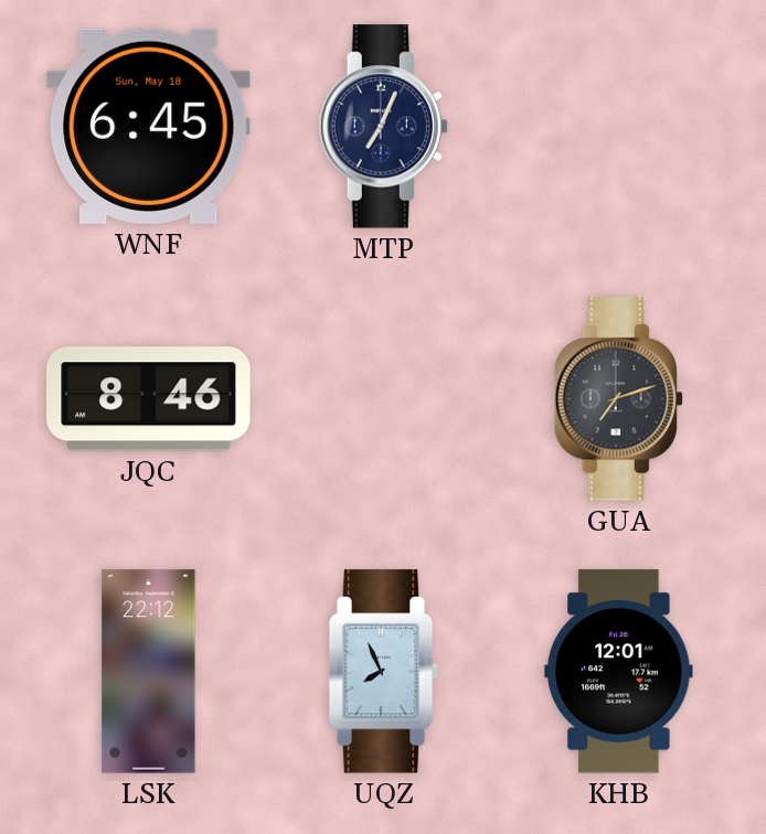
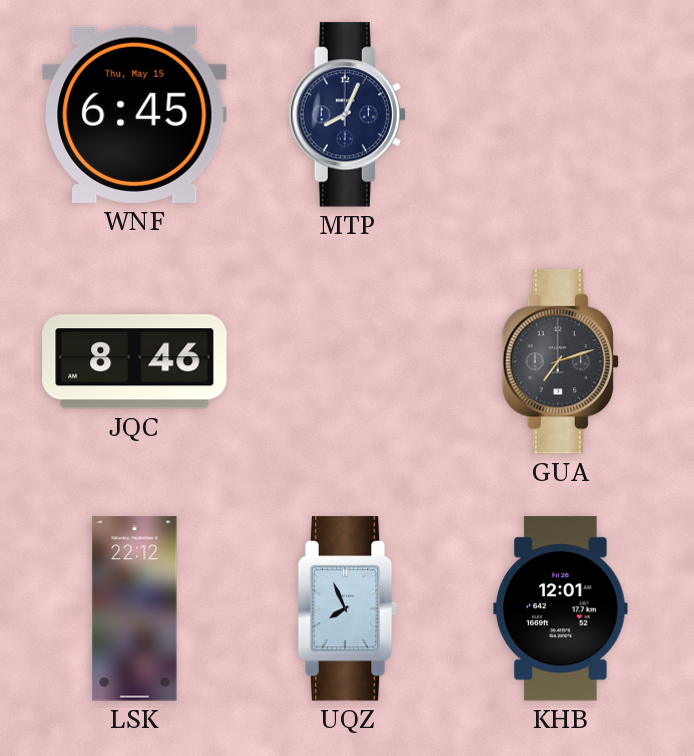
WNF date: Sun, May 18 -> Thu, May 15 (135, 114)
MTP: 7:04 -> 8:04 (347, 115)
